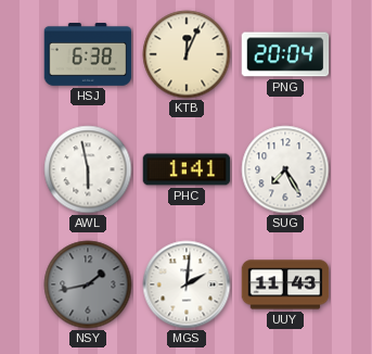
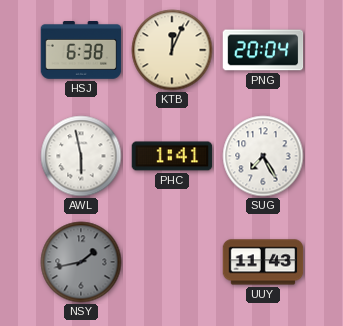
MGS: 2:01 -> none (187, 285)
